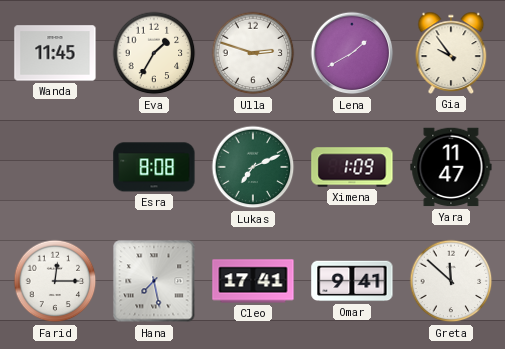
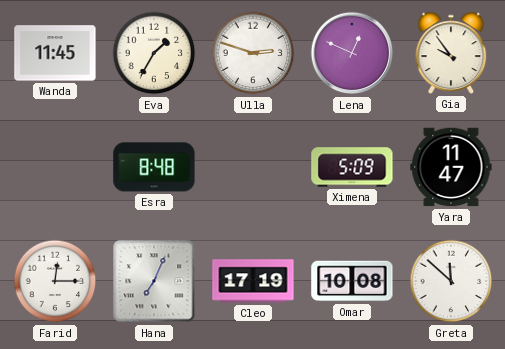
Lena: 1:40 -> 12:49 (352, 53)
Esra: 8:08 -> 8:48 (154, 167)
Lukas: 7:11 -> none (253, 167)
Ximena: 1:09 -> 5:09 (352, 167)
Hana: 7:28 -> 7:04 (154, 281)
Cleo: 17:41 -> 17:19 (253, 281)
Omar: 9:41 -> 10:08 (352, 281)
